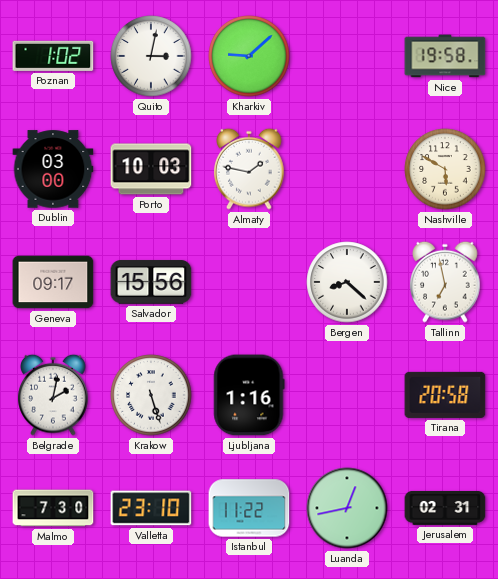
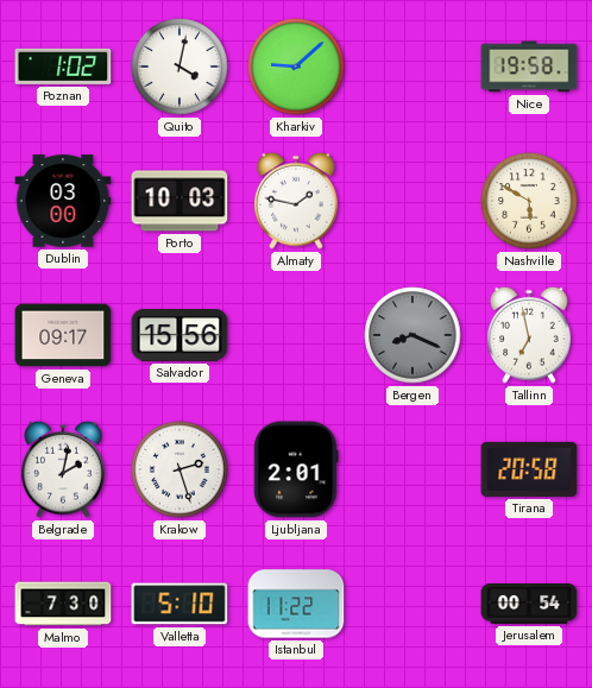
Quito: 3:02 -> 4:02 (180, 67)
Bergen: 8:22 -> 8:19 (412, 335)
Bergen dial: white -> grey (412, 335)
Krakow: 5:27 -> 2:27 (180, 469)
Ljubljana: 1:16 -> 2:01 (296, 469)
Valletta: 23:10 -> 5:10 (180, 604)
Luanda: 12:43 -> none (347, 508)
Jerusalem: 02:31 -> 00:54 (529, 604)
